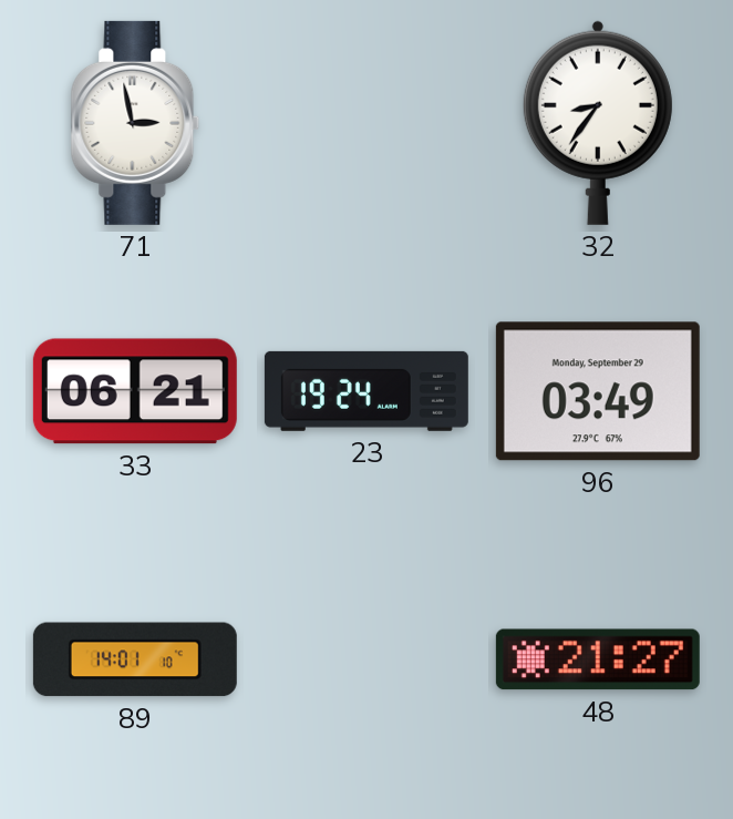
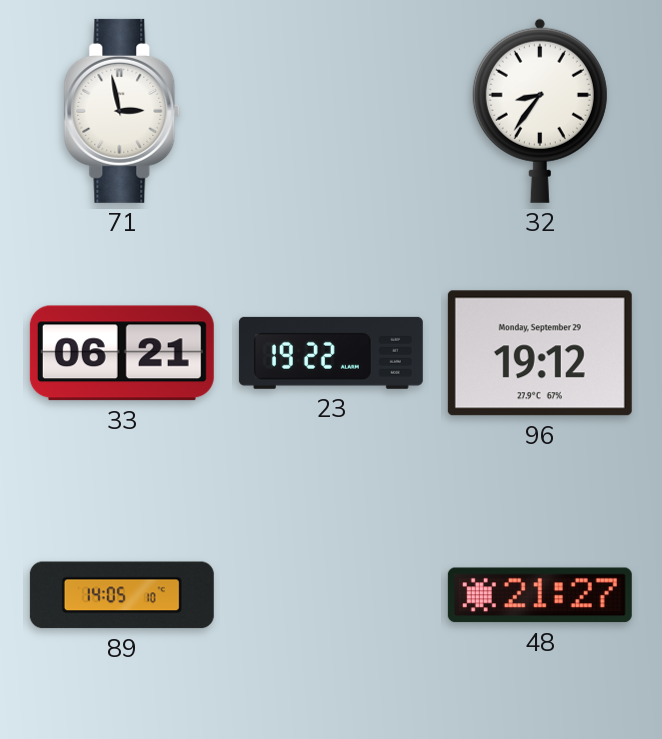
23: 19:24 -> 19:22 (331, 353)
96: 03:49 -> 19:12 (540, 353)
89: 14:01 -> 14:05 (122, 595)
